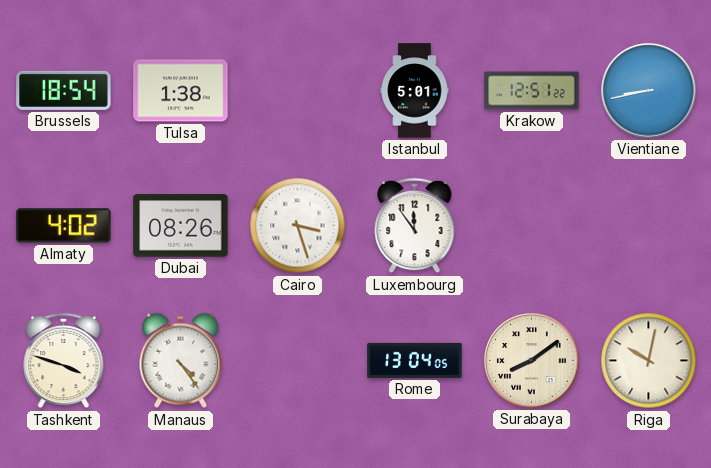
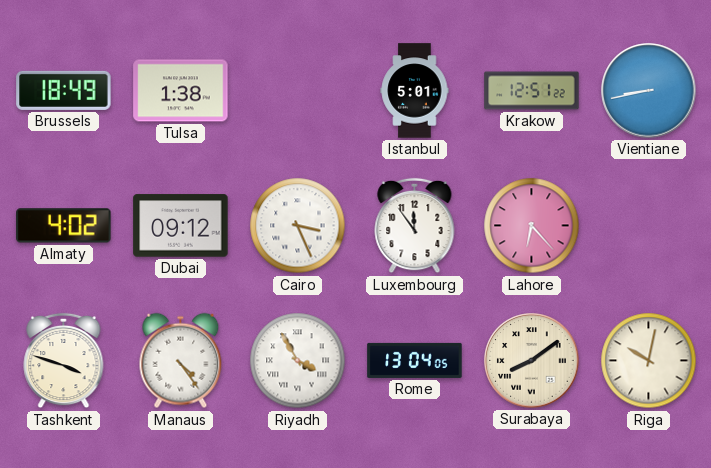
Brussels: 18:54 -> 18:49 (64, 90)
Dubai: 08:26 -> 09:12 (181, 226)
Cairo: 3:27 -> 3:26 (298, 226)
Lahore: none -> 6:23 (532, 226)
Riyadh: none -> 3:55 (298, 361)
